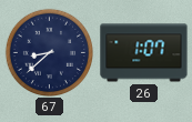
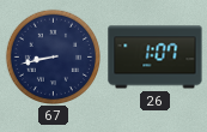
67: 8:38 -> 8:43 (53, 56)
